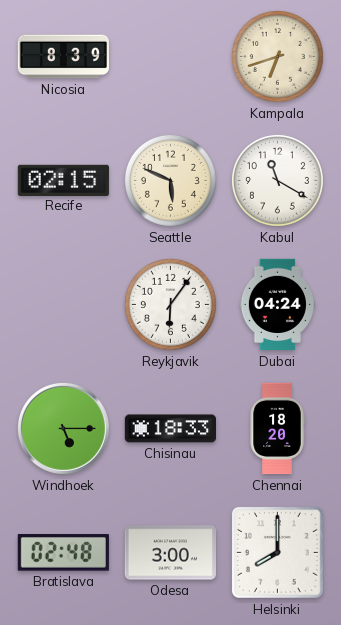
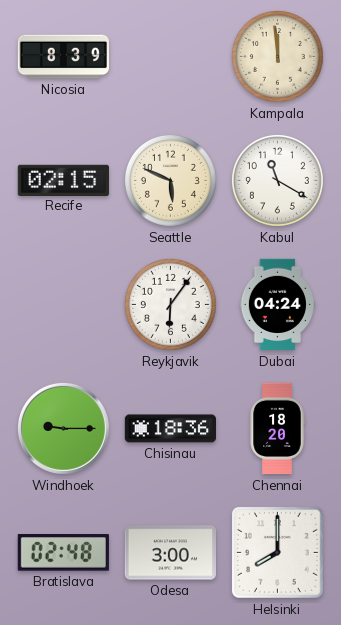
Kampala: 6:42 -> 11:59 (277, 56)
Windhoek: 5:15 -> 9:15 (63, 428)
Chisinau: 18:33 -> 18:36 (170, 429)
